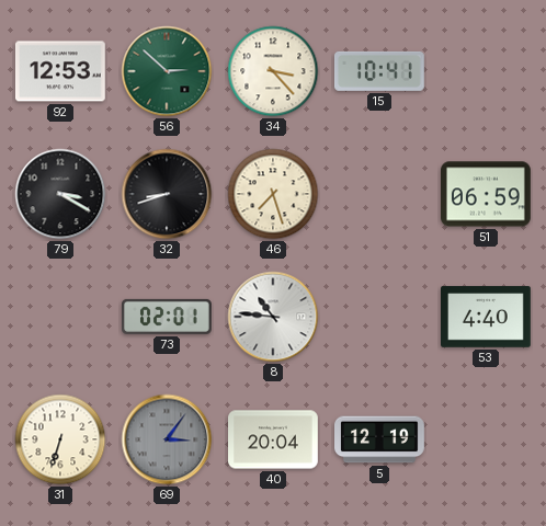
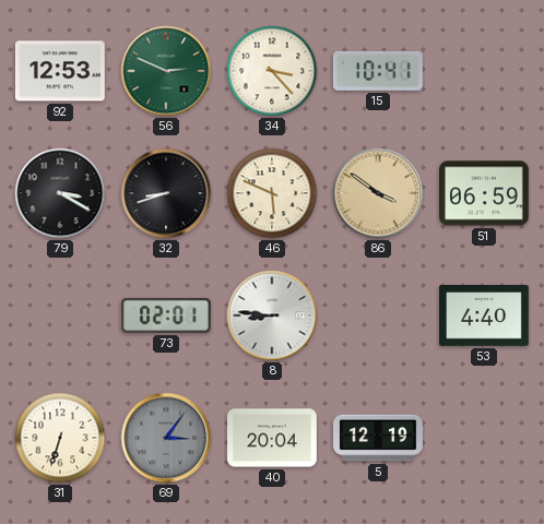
56: 2:52 -> 2:49 (166, 71)
46: 7:27 -> 5:49 (272, 193)
86: none -> 3:51 (378, 193)
8: 10:46 -> 8:46 (272, 315)
